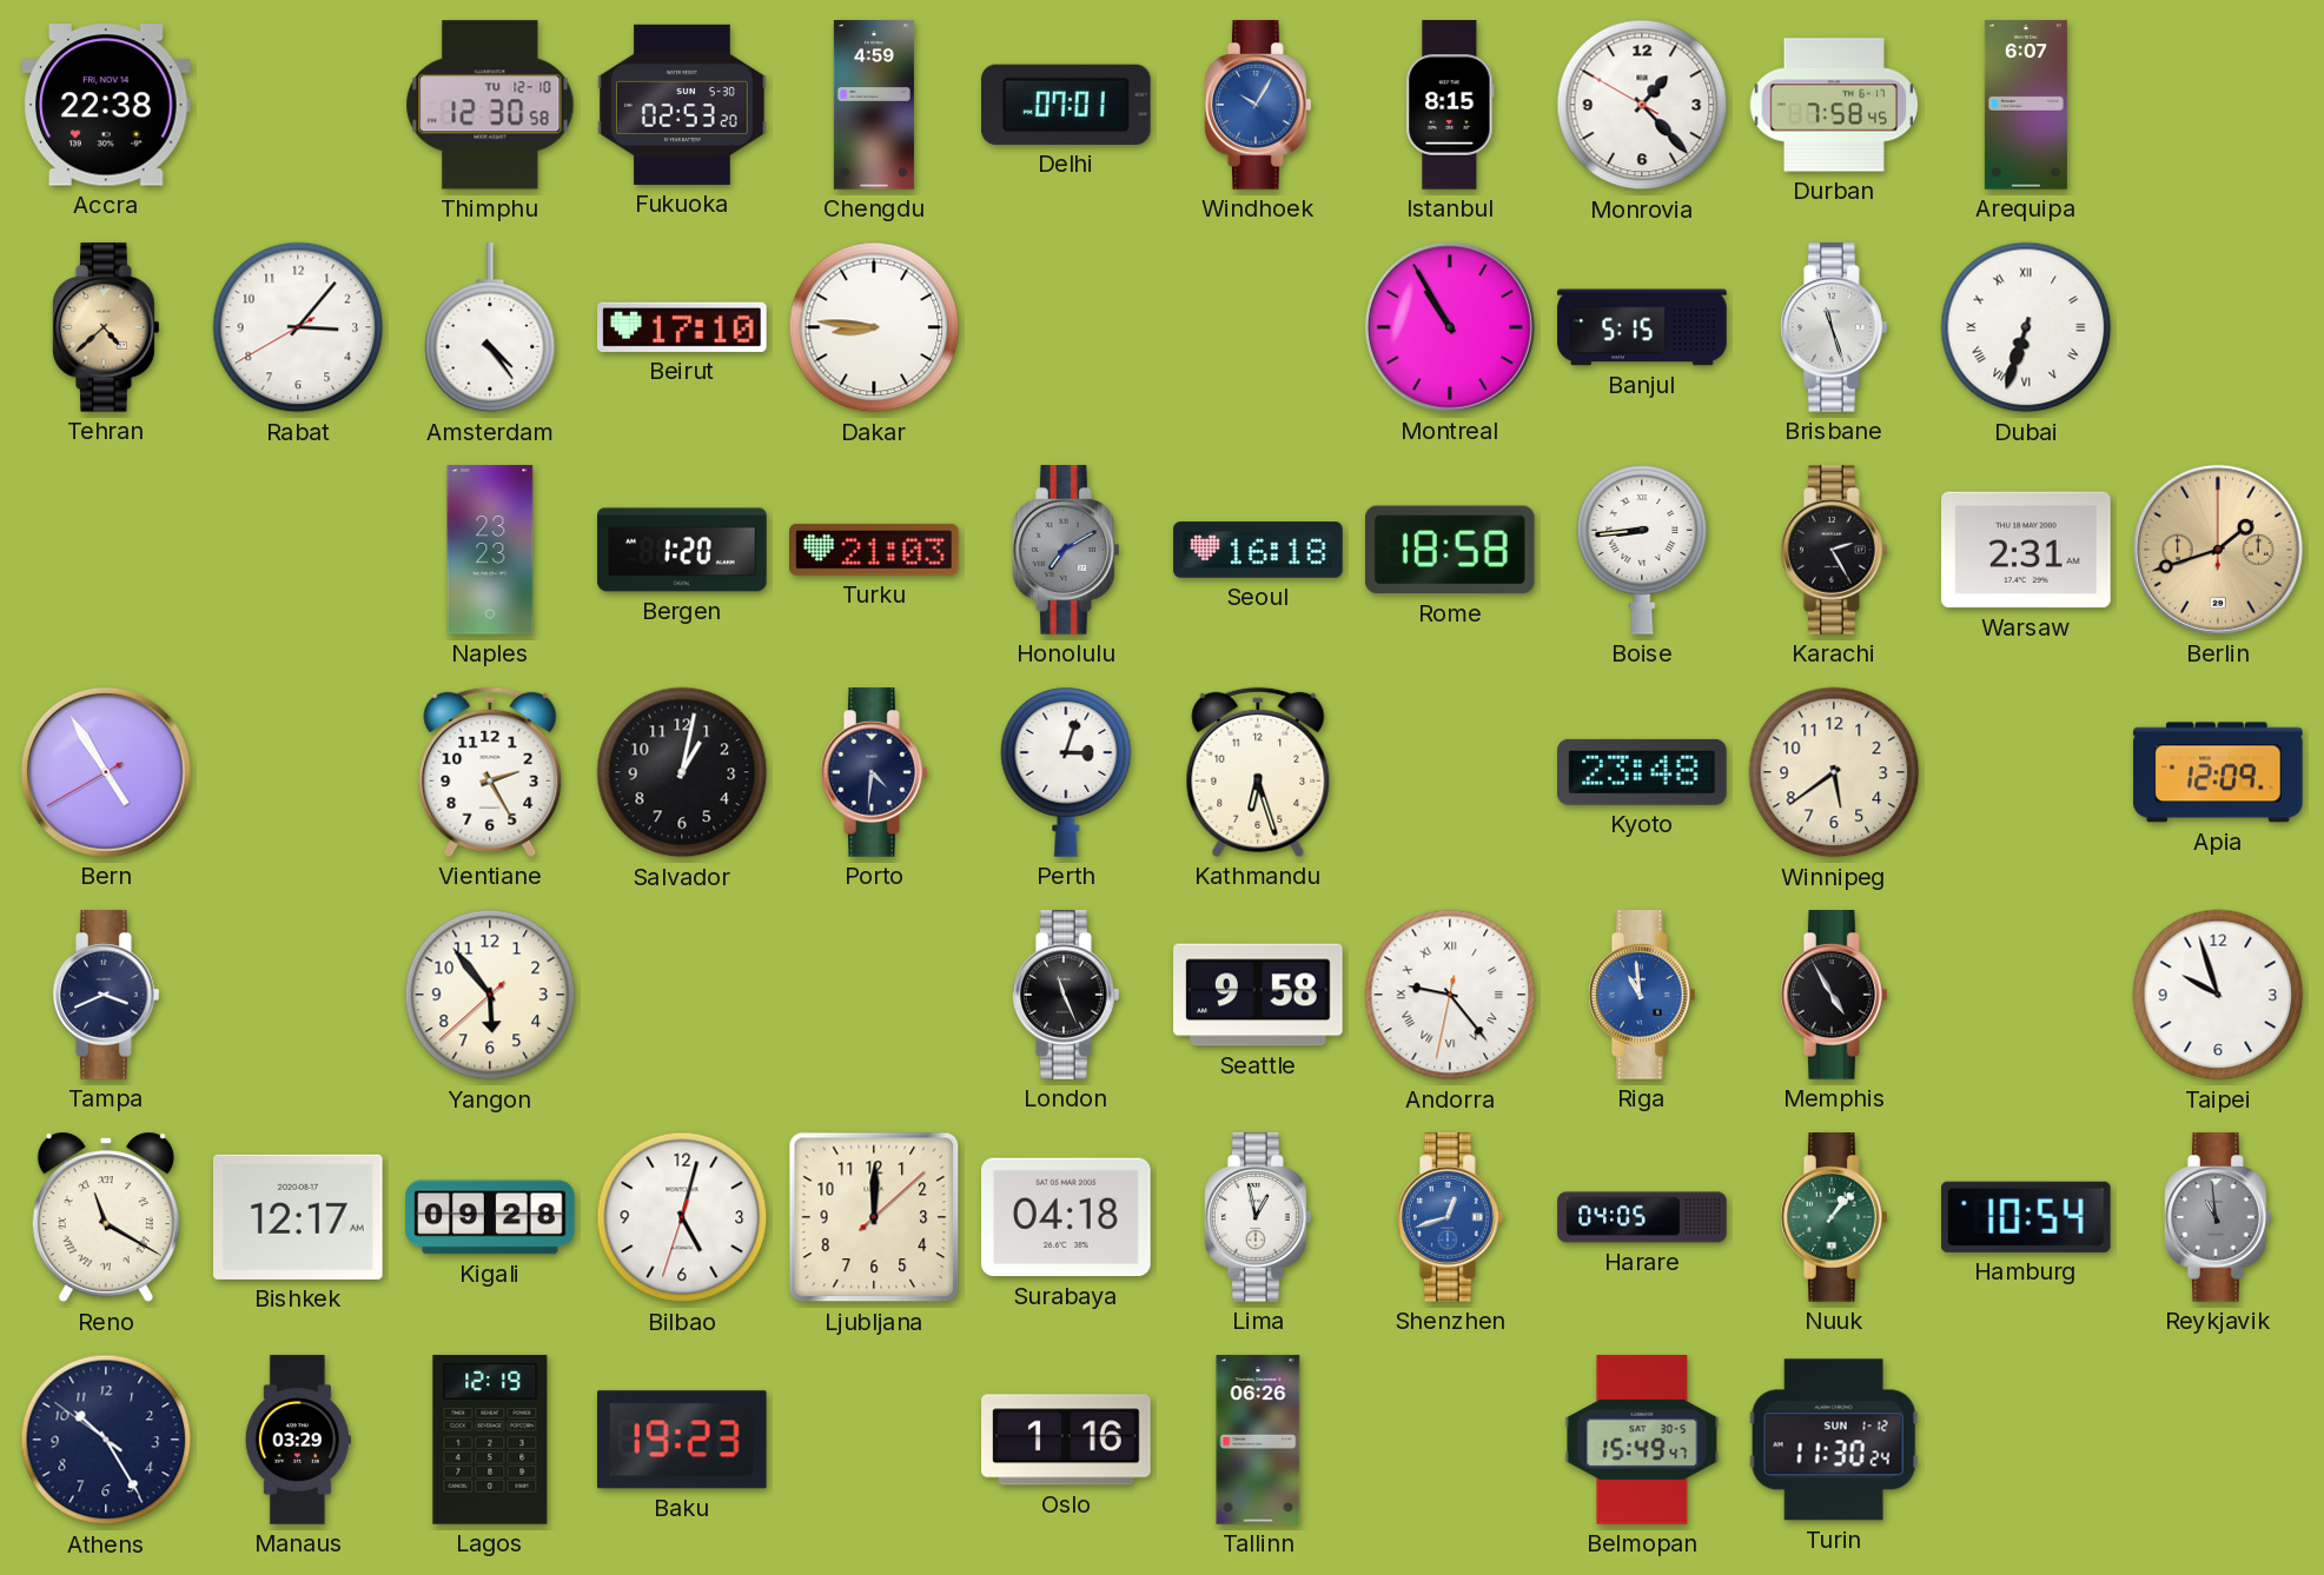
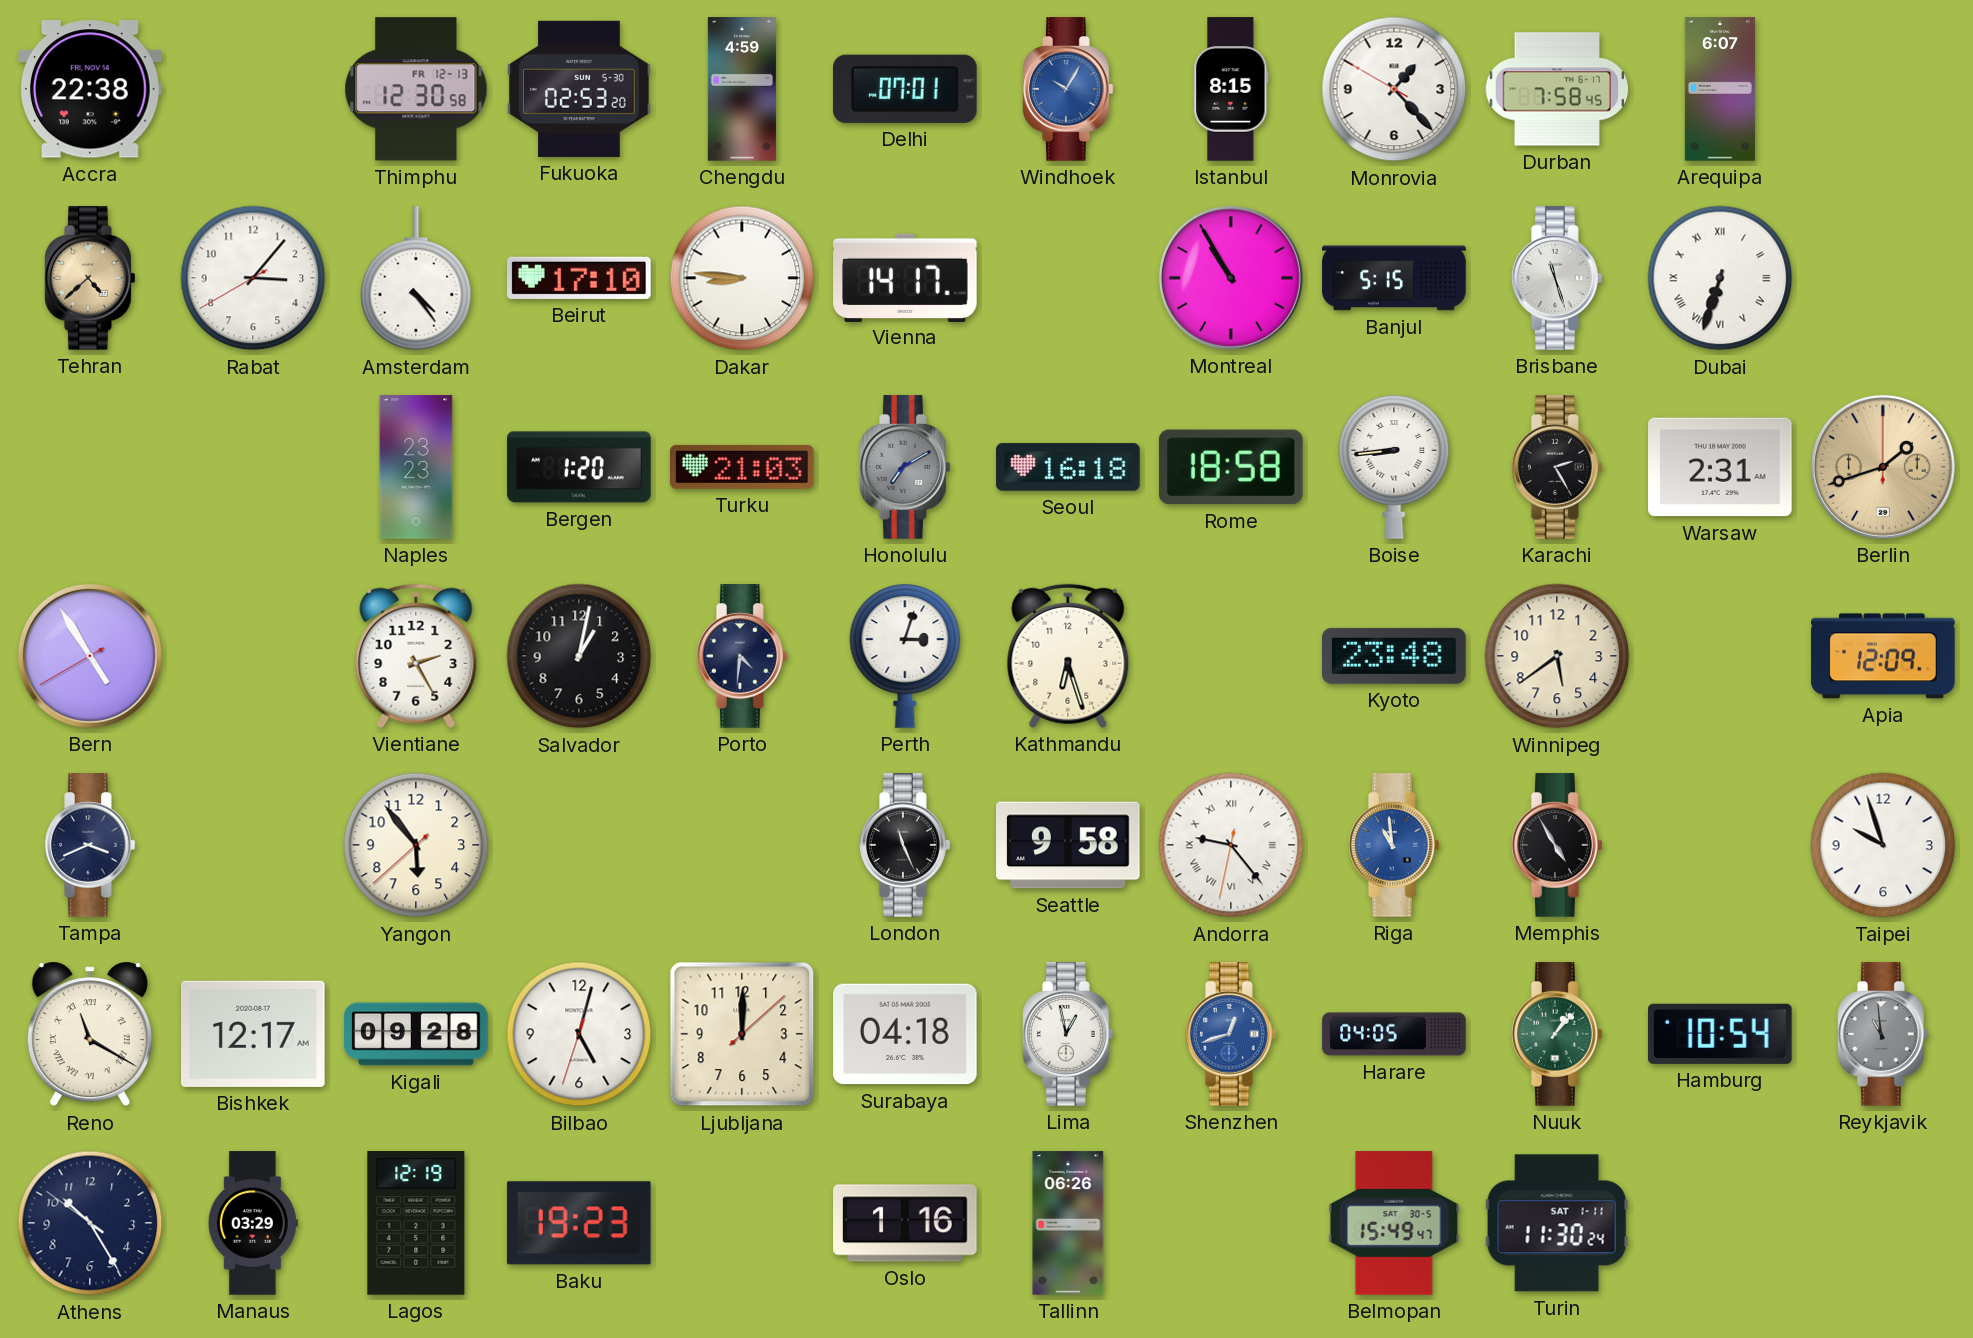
Thimphu date: TU 12-10 -> FR 12-13 (416, 89)
Vienna: none -> 14:17 (905, 277)
Turin date: SUN 1-12 -> SAT 1-11 (1557, 1223)
